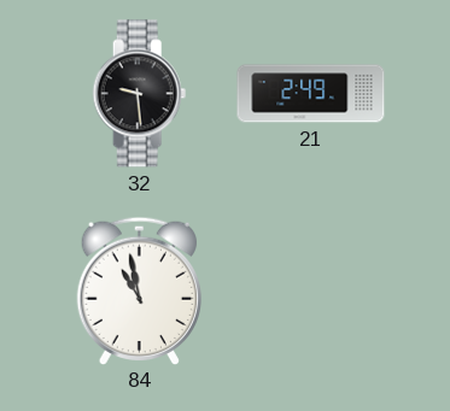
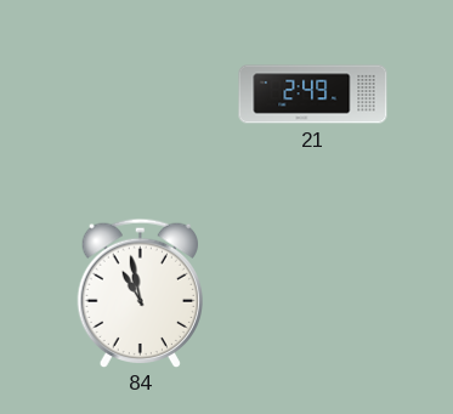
32: 9:29 -> none (140, 94)
